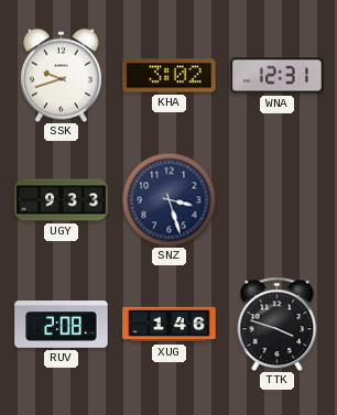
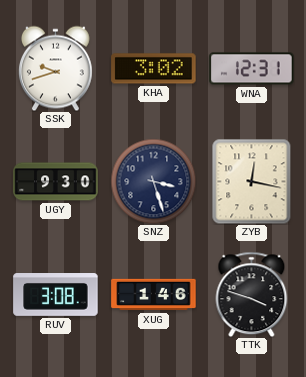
UGY: 9:33 -> 9:30 (56, 182)
ZYB: none -> 12:17 (252, 181)
RUV: 2:08 -> 3:08 (56, 295)
